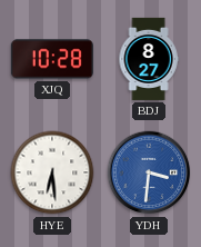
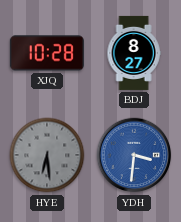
HYE dial: white -> grey (47, 155)
